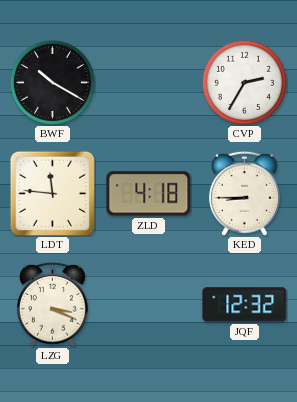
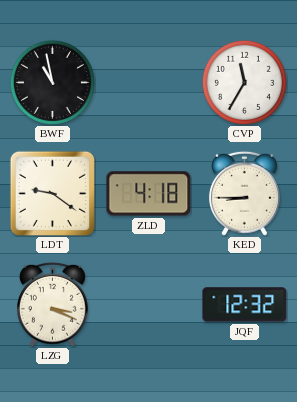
BWF: 10:20 -> 10:58 (52, 82)
CVP: 2:35 -> 11:35 (244, 82)
LDT: 11:46 -> 9:21 (52, 193)
